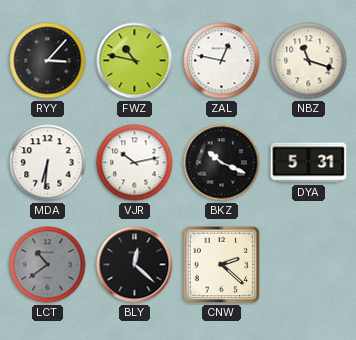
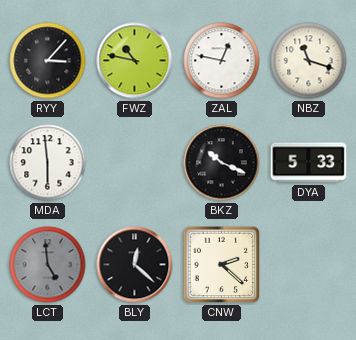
MDA: 6:31 -> 5:59 (48, 163)
VJR: 10:13 -> none (135, 163)
DYA: 5:31 -> 5:33 (309, 163)
LCT: 10:39 -> 4:59 (48, 265)
